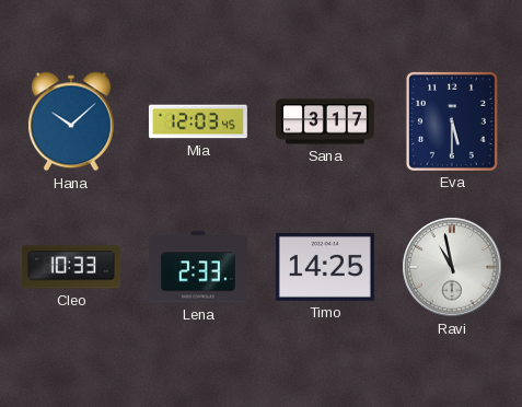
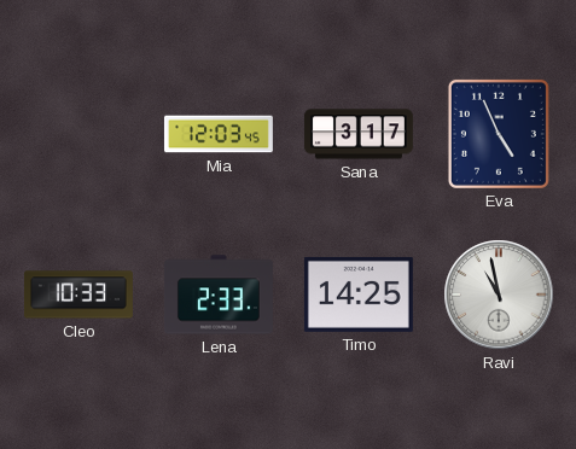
Hana: 10:08 -> none (71, 121)
Eva: 5:30 -> 4:56 (499, 134)
